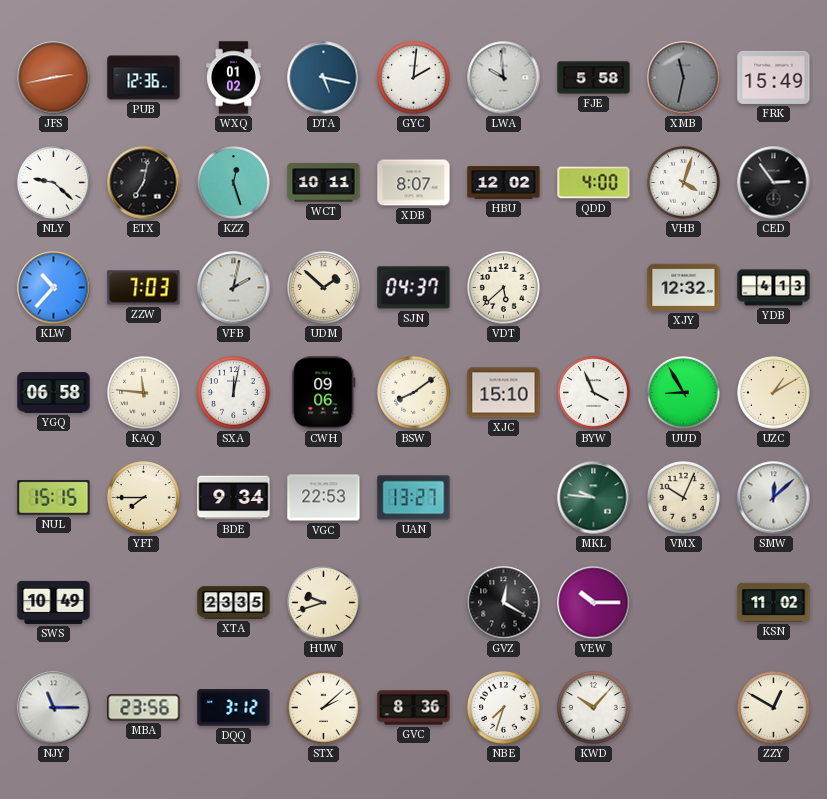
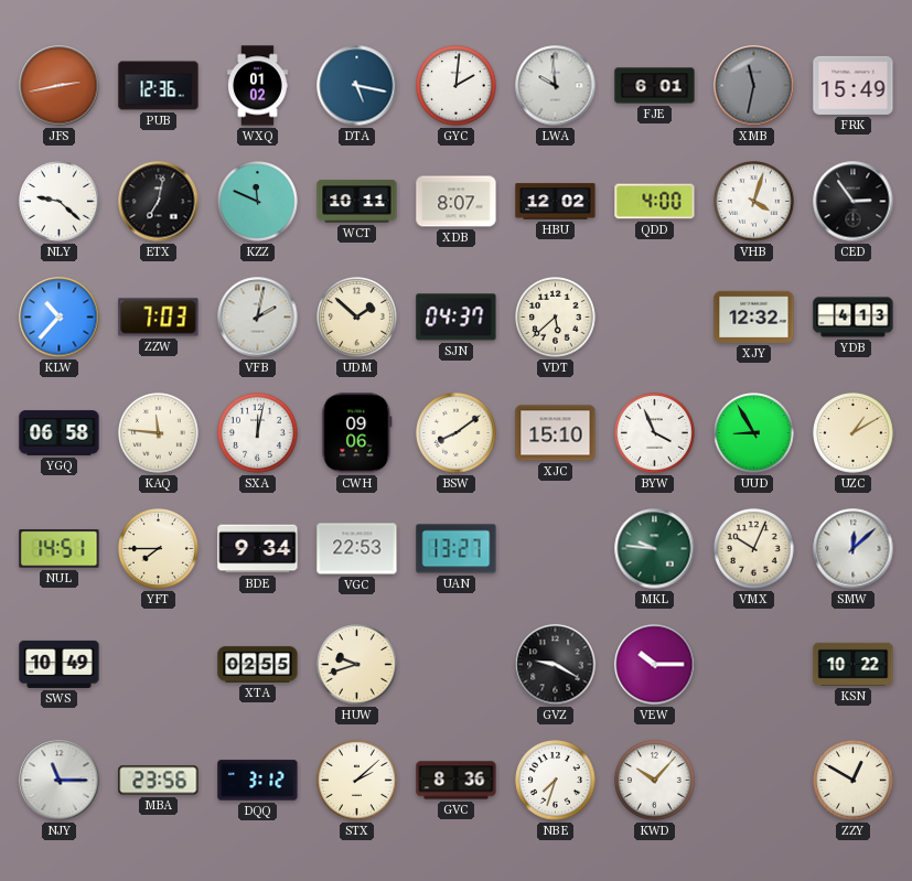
FJE: 5:58 -> 6:01 (655, 86)
KZZ: 12:27 -> 11:49 (258, 202)
NUL: 15:15 -> 14:51 (60, 549)
XTA: 23:35 -> 02:55 (258, 665)
GVZ: 12:20 -> 9:20 (556, 665)
KSN: 11:02 -> 10:22 (854, 664)
